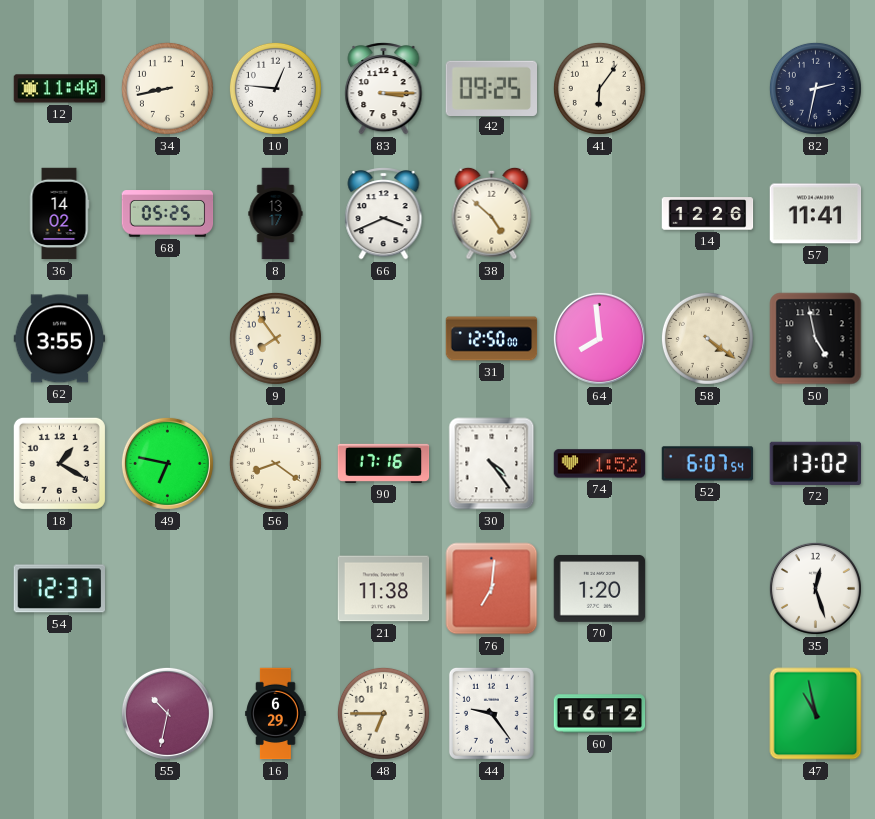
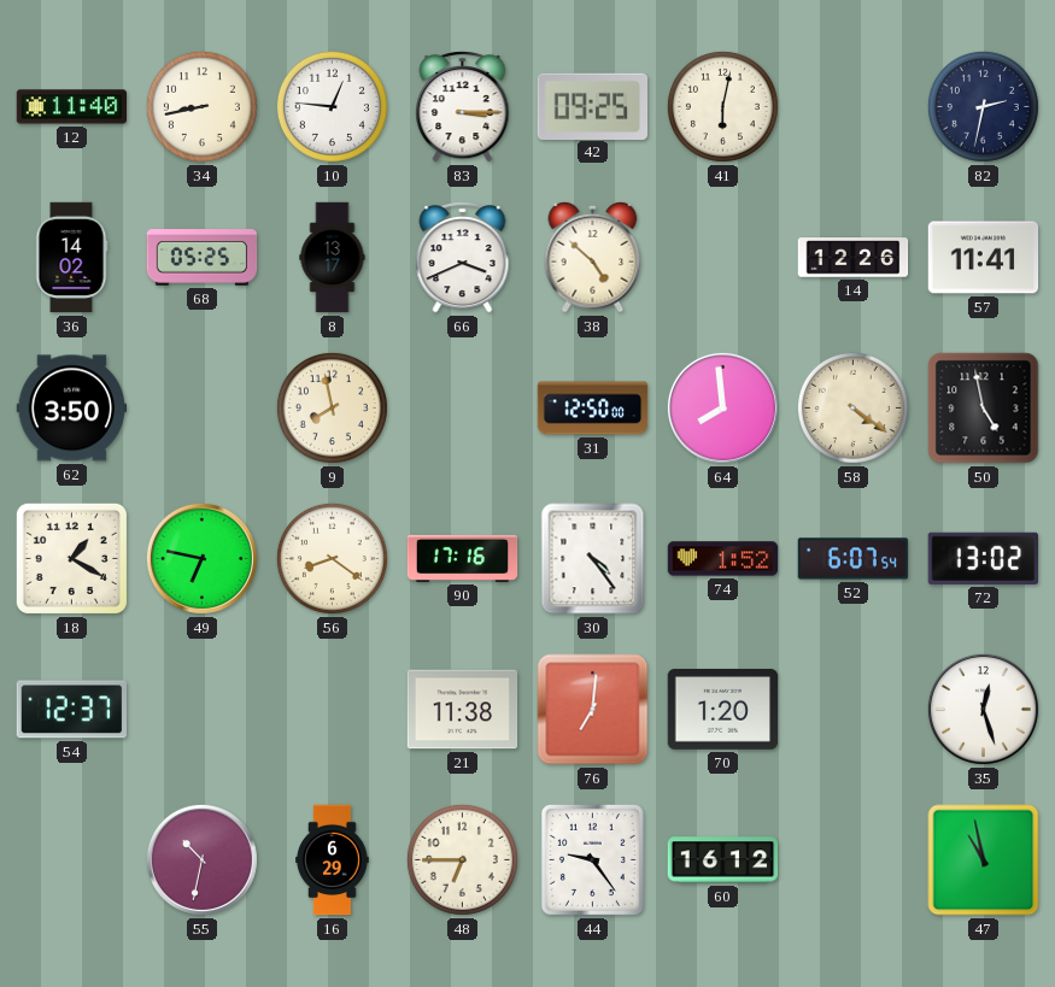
41: 6:06 -> 6:02 (722, 106)
62: 3:55 -> 3:50 (72, 409)
9: 7:54 -> 7:58 (332, 407)
